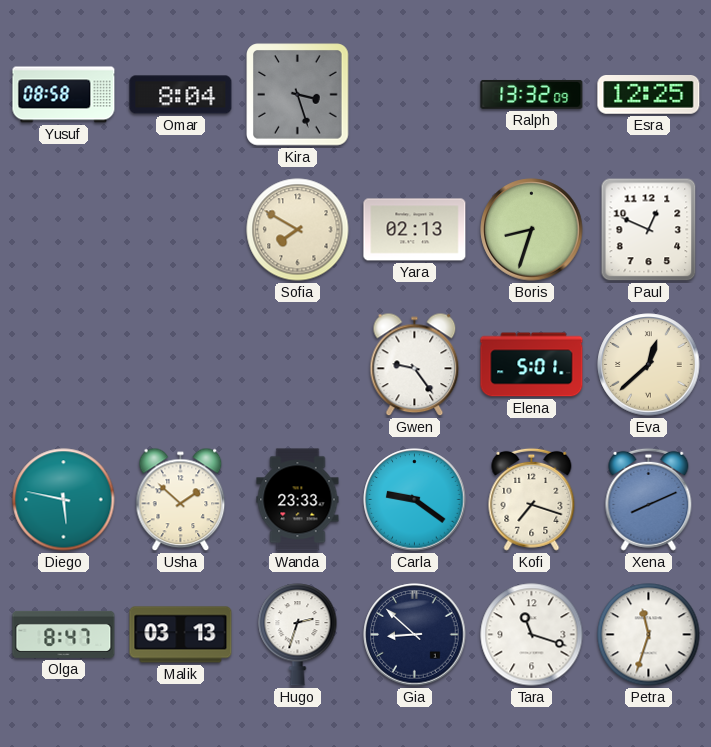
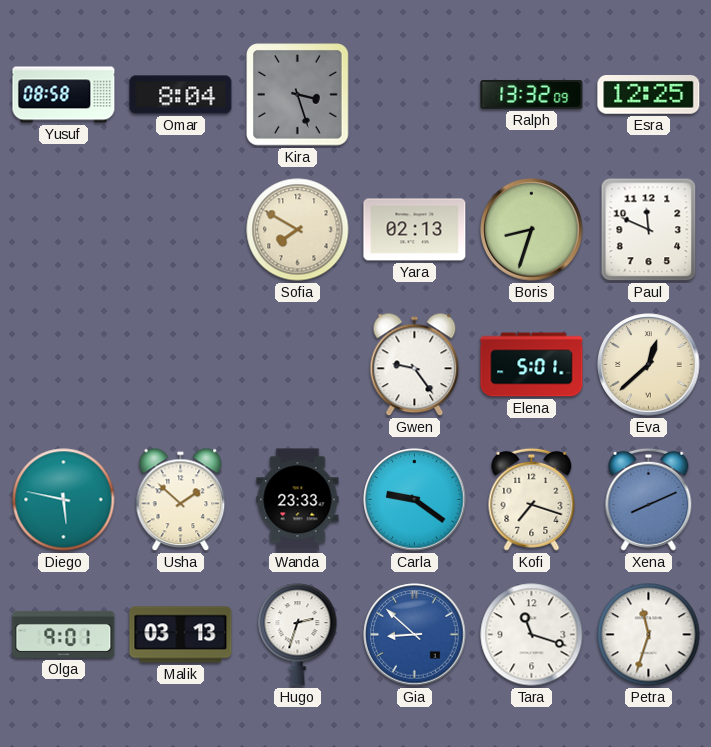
Paul: 12:49 -> 11:49 (649, 230)
Olga: 8:47 -> 9:01 (64, 634)
Gia dial: navy -> blue (415, 635)
